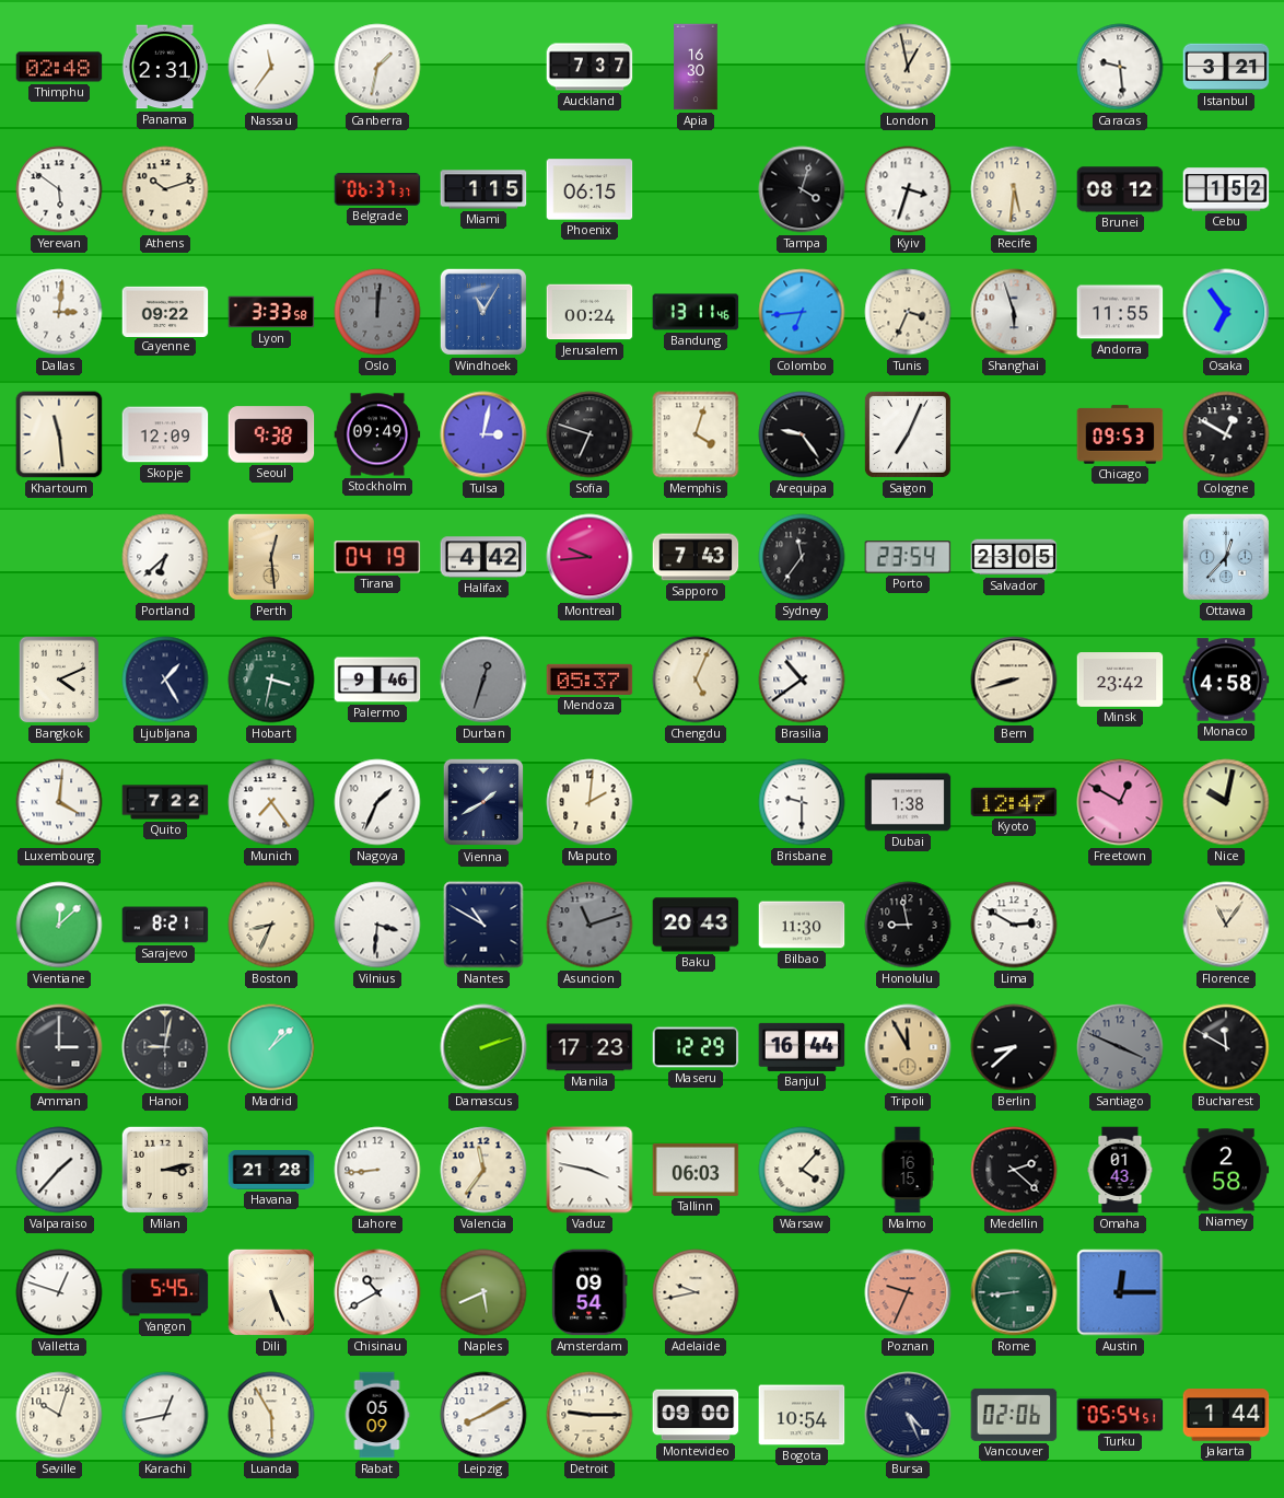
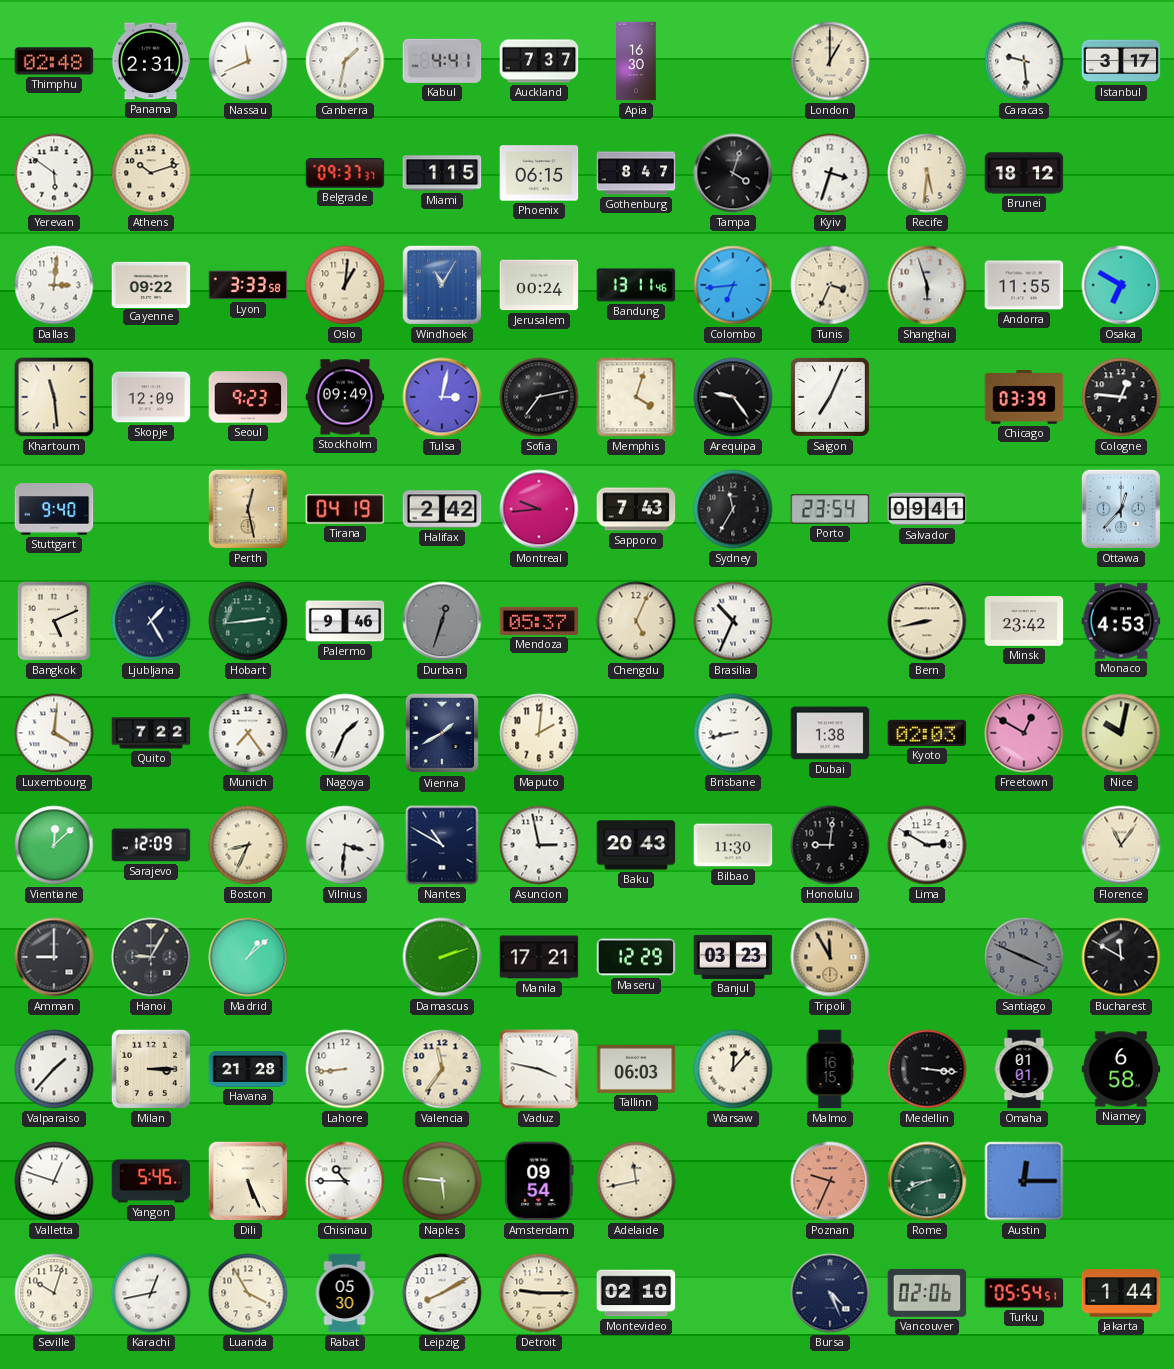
Nassau: 11:36 -> 11:41 (248, 61)
Kabul: none -> 4:41 (442, 61)
London: 12:58 -> 1:00 (830, 61)
Istanbul: 3:21 -> 3:17 (1121, 61)
Belgrade: 06:37 -> 09:37 (345, 173)
Gothenburg: none -> 8:47 (636, 173)
Brunei: 08:12 -> 18:12 (1024, 173)
Cebu: 1:52 -> none (1226, 189)
Oslo: 12:01 -> 1:01 (345, 285)
Oslo dial: grey -> cream (345, 285)
Osaka: 6:54 -> 6:50 (1121, 285)
Seoul: 9:38 -> 9:23 (248, 397)
Sofia: 6:48 -> 7:13 (539, 397)
Chicago: 09:53 -> 03:39 (1024, 397)
Cologne: 12:50 -> 12:46 (1121, 397)
Stuttgart: none -> 9:40 (54, 509)
Portland: 6:38 -> none (165, 557)
Perth: 12:29 -> 12:28 (248, 509)
Halifax: 4:42 -> 2:42 (442, 509)
Sydney: 11:36 -> 11:35 (733, 509)
Salvador: 23:05 -> 09:41 (927, 509)
Bangkok: 4:11 -> 5:11 (54, 621)
Hobart: 3:32 -> 2:44 (248, 621)
Brasilia: 10:39 -> 10:34 (733, 621)
Bern: 8:42 -> 8:43 (927, 621)
Monaco: 4:58 -> 4:53 (1121, 621)
Brisbane: 9:30 -> 8:43 (733, 733)
Kyoto: 12:47 -> 02:03 (927, 733)
Sarajevo: 8:21 -> 12:09 (151, 845)
Asuncion: 11:12 -> 2:58 (539, 845)
Asuncion dial: grey -> white (539, 845)
Honolulu: 8:58 -> 9:01 (830, 845)
Amman: 3:00 -> 9:00 (54, 957)
Hanoi: 9:02 -> 9:05 (151, 957)
Manila: 17:23 -> 17:21 (539, 957)
Banjul: 16:44 -> 03:23 (733, 957)
Berlin: 8:38 -> none (1014, 1047)
Milan: 3:13 -> 3:15 (151, 1069)
Warsaw: 4:07 -> 12:07 (733, 1069)
Medellin: 2:22 -> 3:16 (927, 1069)
Omaha: 01:43 -> 01:01 (1024, 1069)
Niamey: 2:58 -> 6:58 (1121, 1069)
Chisinau: 10:40 -> 10:45 (345, 1181)
Naples: 5:41 -> 5:46 (442, 1181)
Adelaide: 9:43 -> 11:43 (636, 1181)
Rome: 8:44 -> 8:41 (927, 1181)
Luanda: 5:55 -> 3:55 (248, 1293)
Rabat: 05:09 -> 05:30 (345, 1293)
Montevideo: 09:00 -> 02:10 (636, 1293)
Bogota: 10:54 -> none (802, 1415)
